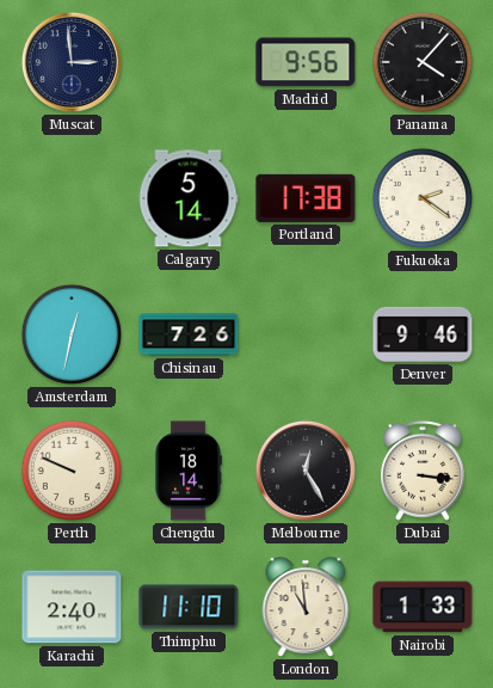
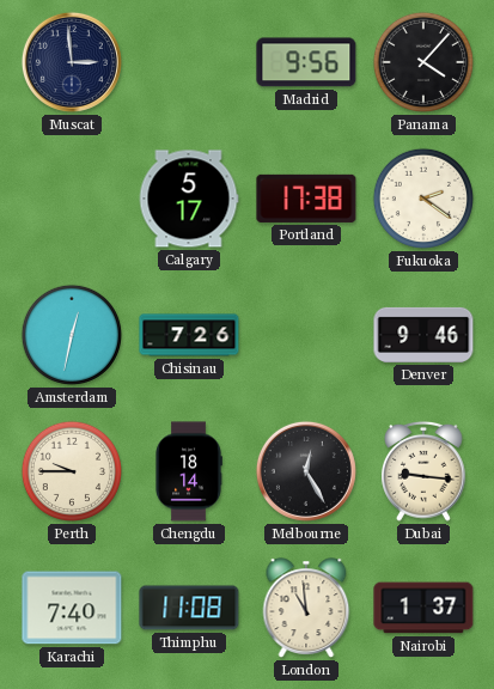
Calgary: 5:14 -> 5:17 (189, 199)
Perth: 9:49 -> 9:45 (72, 471)
Dubai: 3:16 -> 9:16 (425, 471)
Karachi: 2:40 -> 7:40 (72, 608)
Thimphu: 11:10 -> 11:08 (189, 608)
Nairobi: 1:33 -> 1:37 (423, 608)
